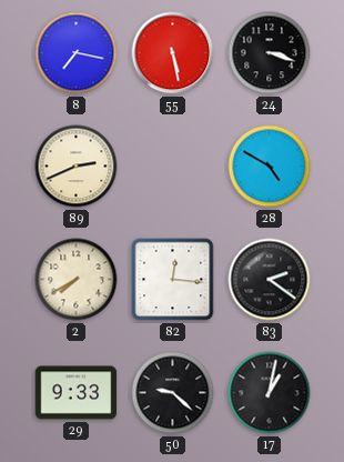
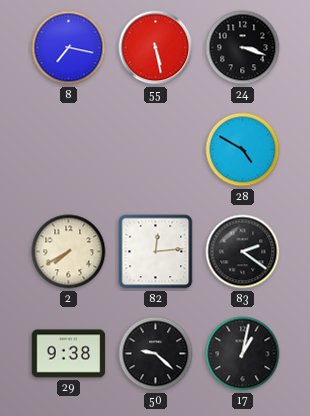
89: 2:41 -> none (77, 167)
82: 12:16 -> 12:14 (156, 252)
29: 9:33 -> 9:38 (69, 354)
